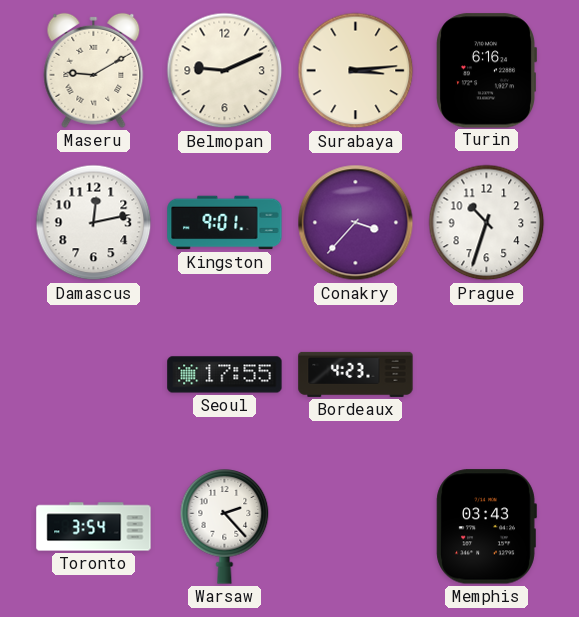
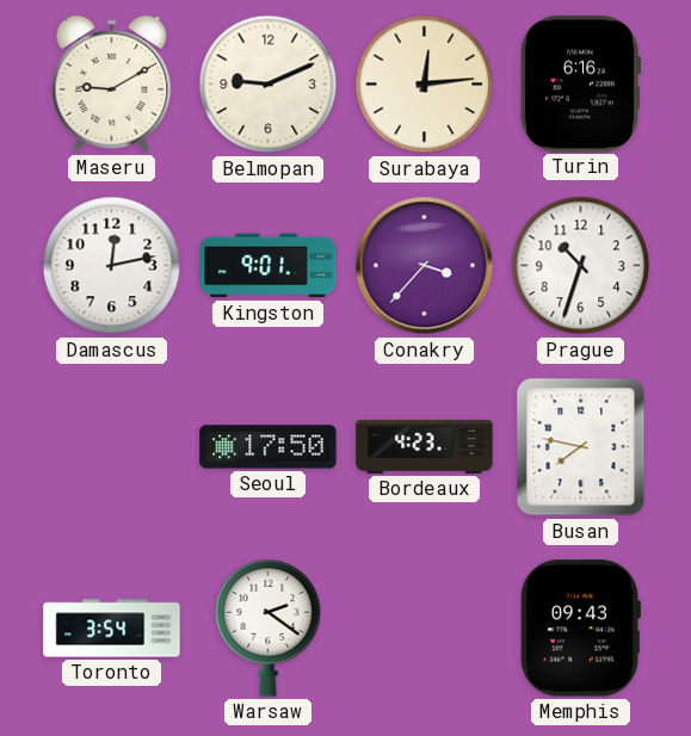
Surabaya: 3:14 -> 12:14 (425, 85)
Seoul: 17:55 -> 17:50 (269, 447)
Busan: none -> 7:47 (581, 447)
Warsaw: 2:23 -> 2:21 (269, 629)
Memphis: 03:43 -> 09:43 (580, 629)
